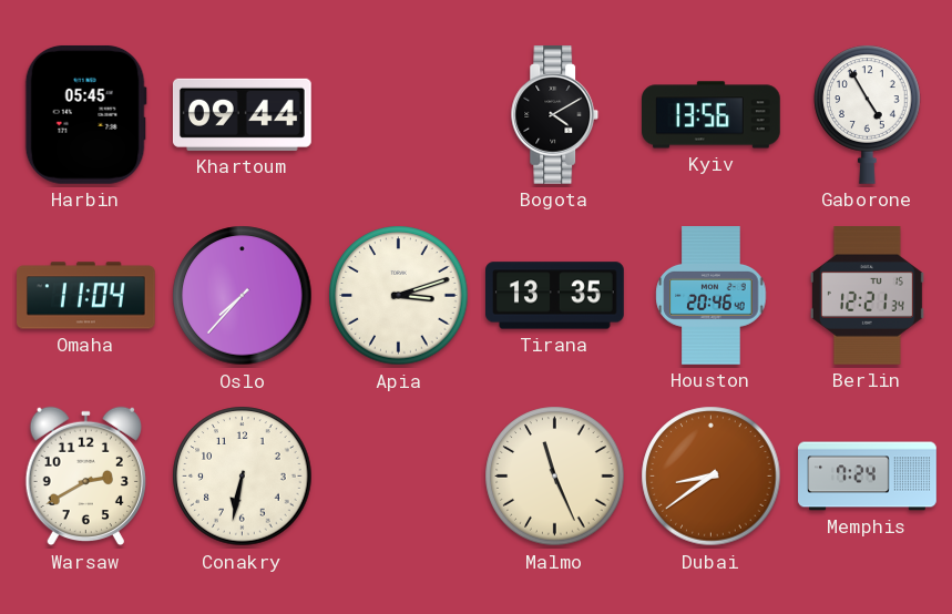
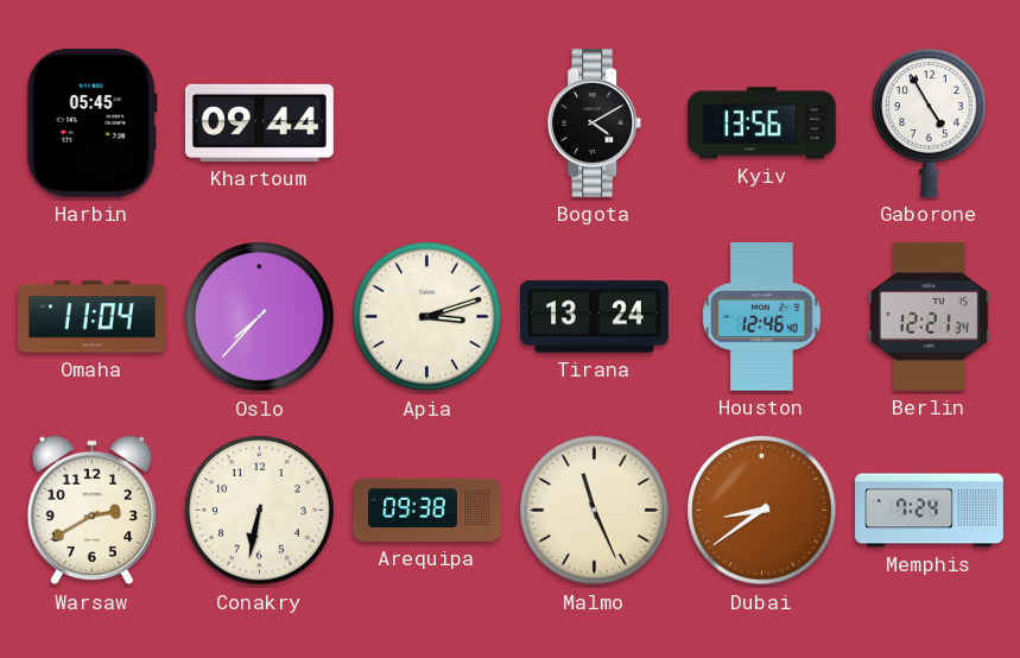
Tirana: 13:35 -> 13:24 (595, 317)
Houston: 20:46 -> 12:46 (762, 317)
Arequipa: none -> 09:38 (427, 510)
